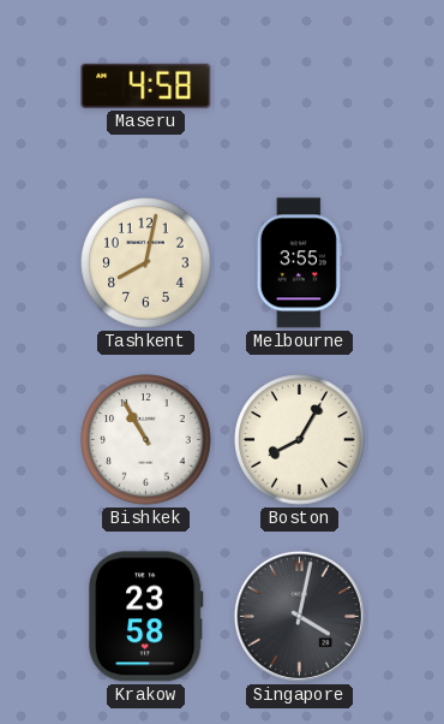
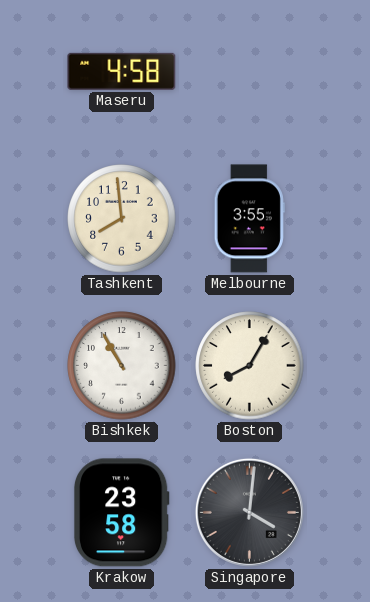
Tashkent: 8:02 -> 7:59 (122, 219)
Singapore: 4:02 -> 4:01 (249, 512)
